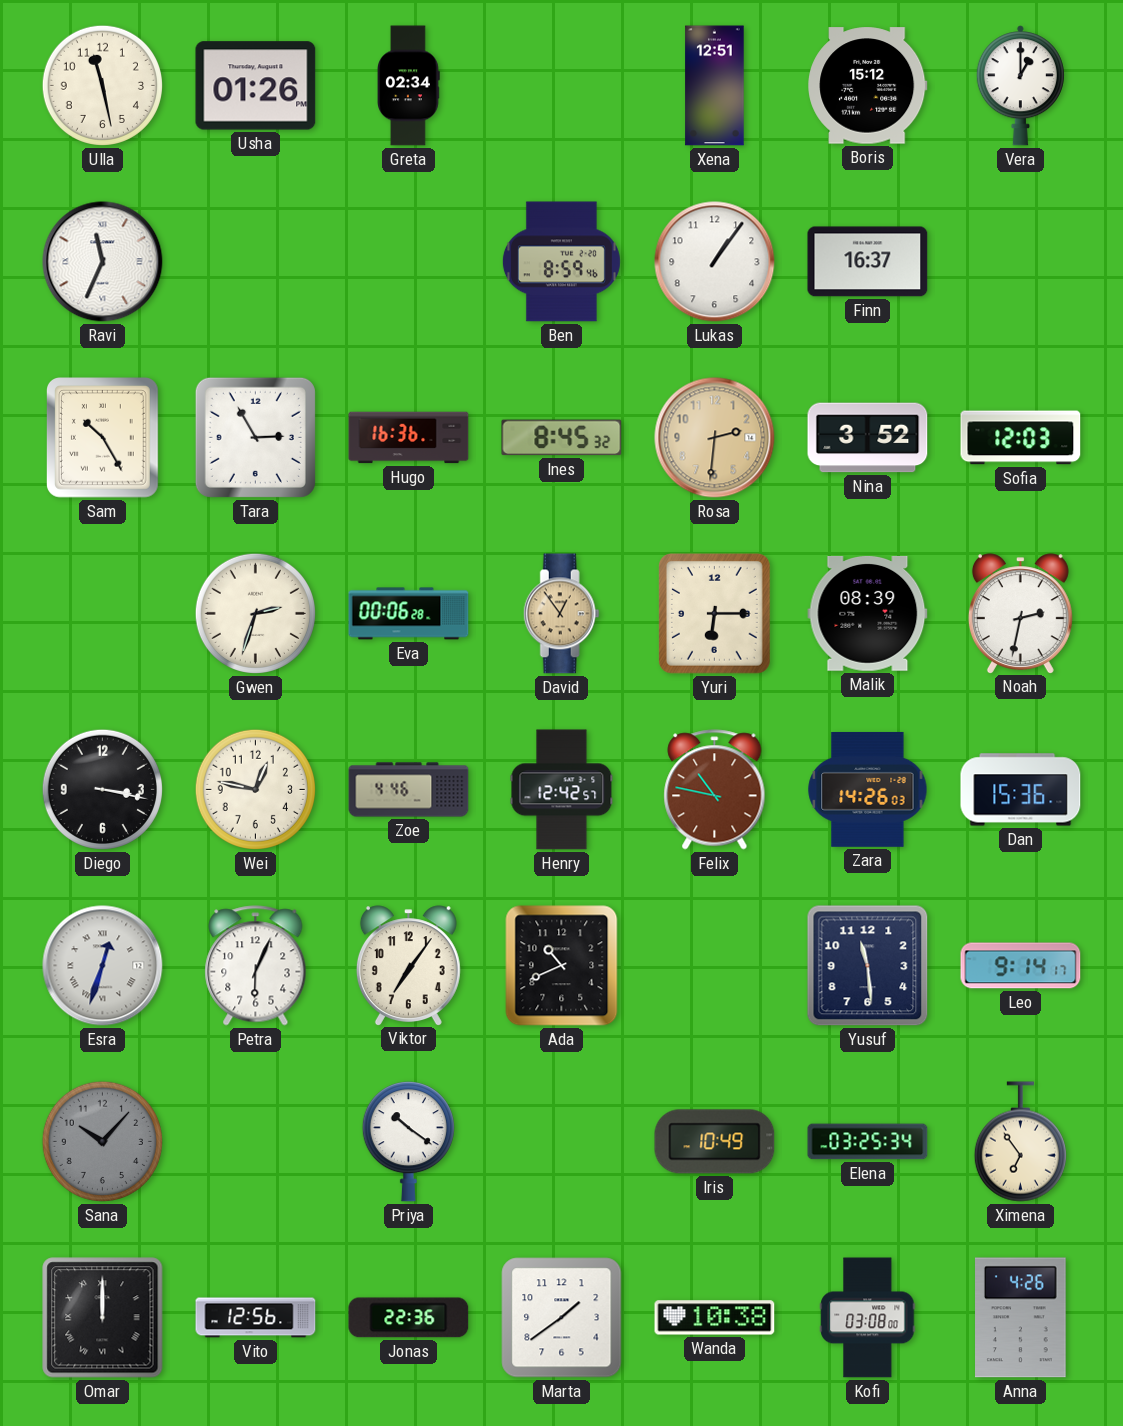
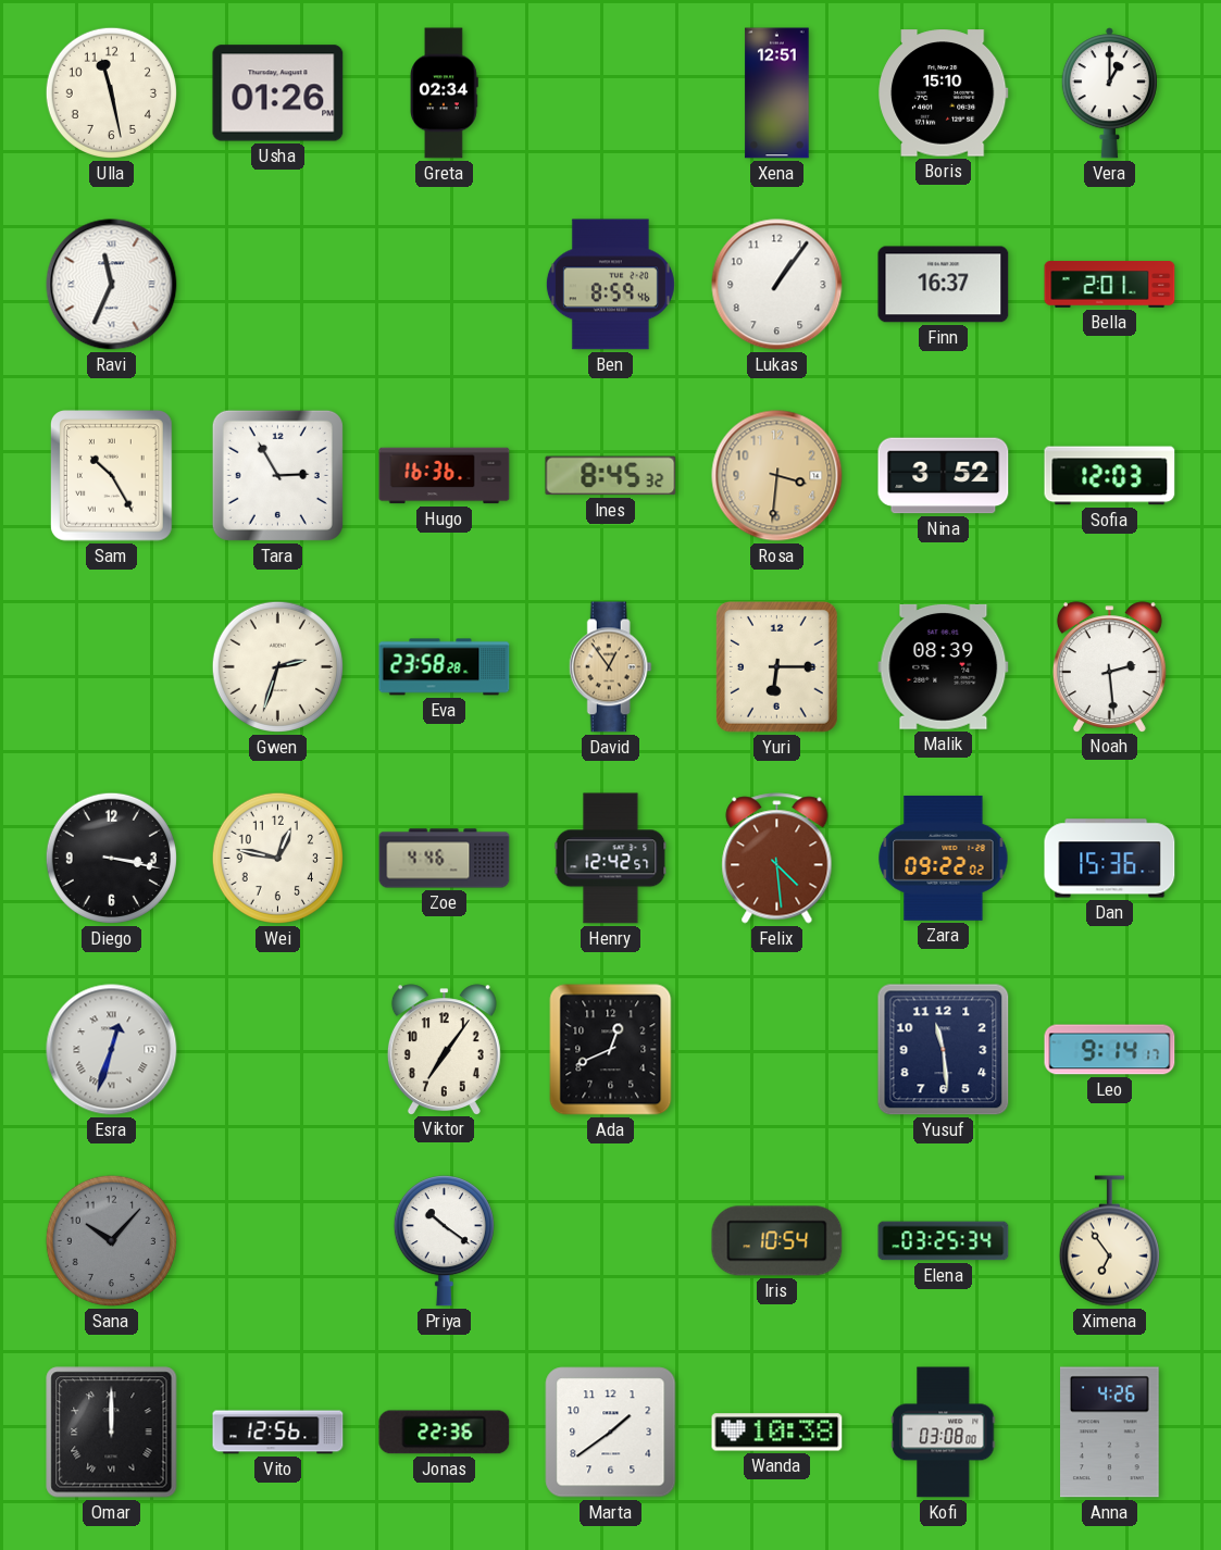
Boris: 15:12 -> 15:10 (944, 93)
Bella: none -> 2:01 (1110, 285)
Rosa: 2:31 -> 3:31 (777, 476)
Eva: 00:06 -> 23:58 (445, 667)
Noah: 2:32 -> 2:29 (1109, 666)
Felix: 10:47 -> 4:29 (777, 859)
Zara: 14:26 -> 09:22 (944, 858)
Petra: 6:04 -> none (256, 966)
Ada: 10:41 -> 12:41 (611, 1050)
Iris: 10:49 -> 10:54 (777, 1241)
